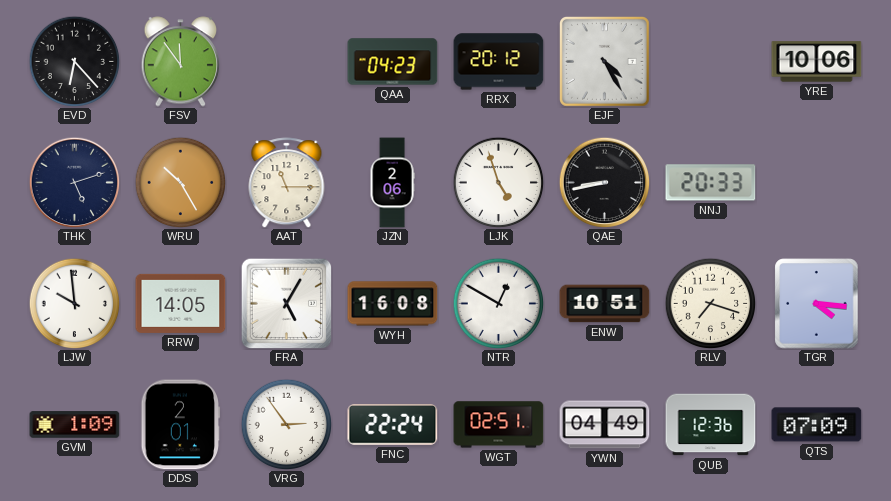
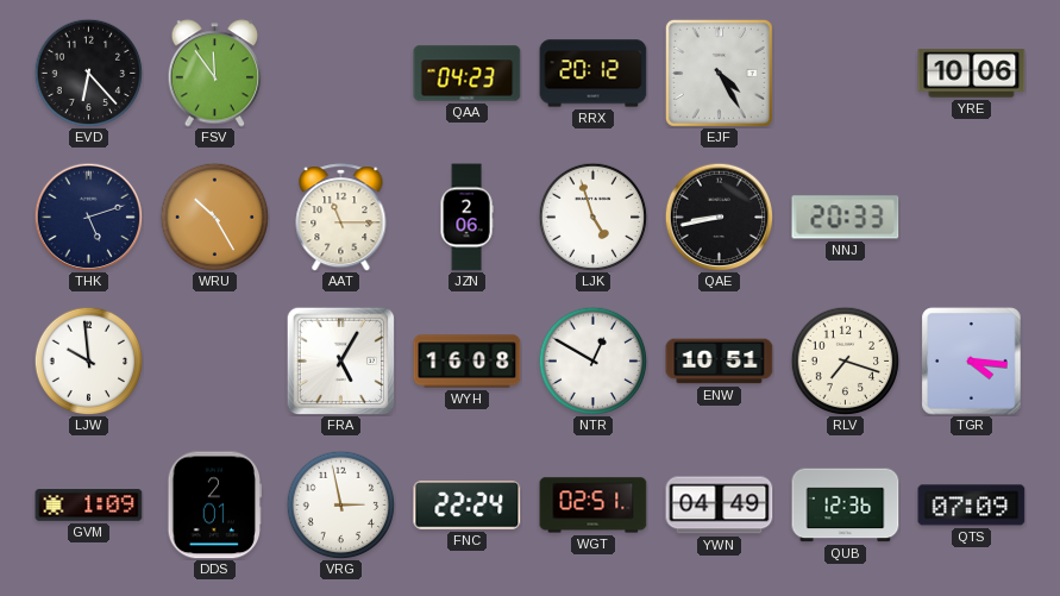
RRW: 14:05 -> none (181, 303)
VRG: 2:54 -> 2:58 (340, 504)
